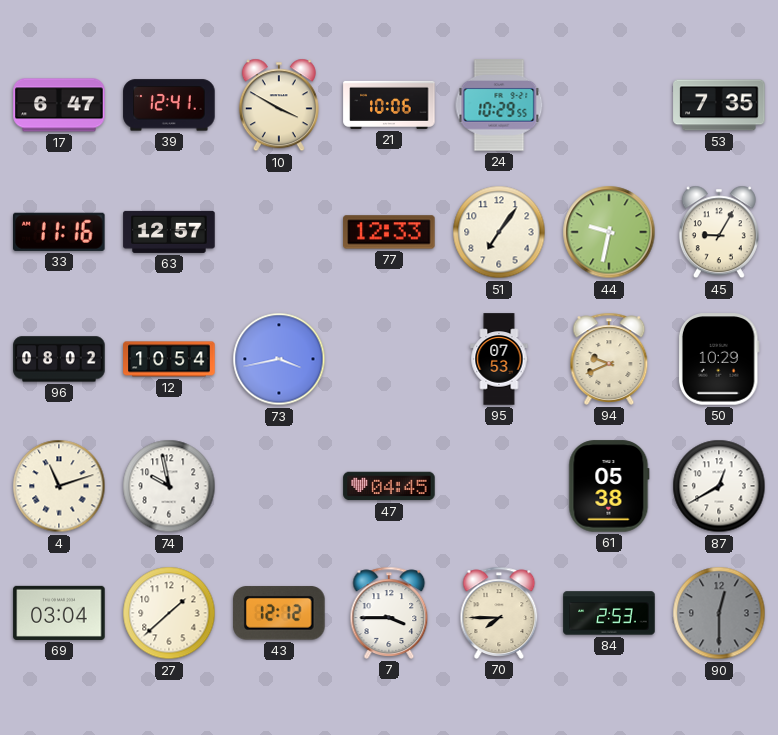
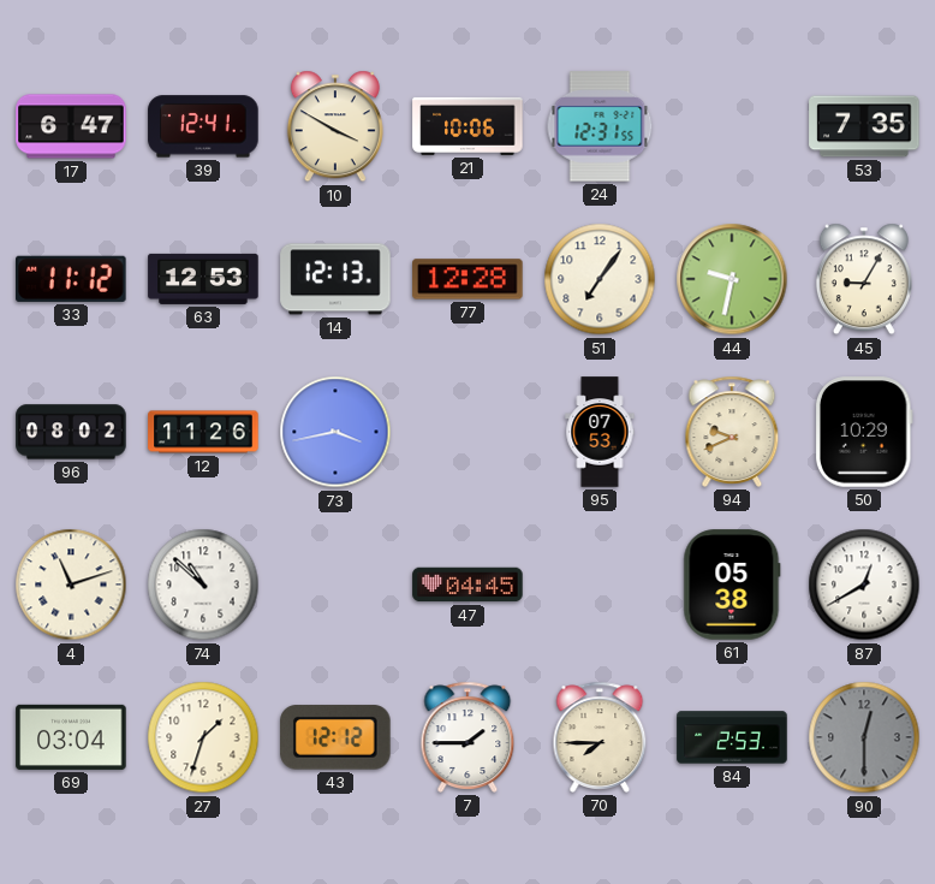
24: 10:29 -> 12:31 (600, 126)
33: 11:16 -> 11:12 (72, 279)
63: 12:57 -> 12:53 (203, 279)
14: none -> 12:13 (335, 279)
77: 12:33 -> 12:28 (467, 279)
12: 10:54 -> 11:26 (203, 432)
74: 9:58 -> 10:52 (203, 585)
27: 1:38 -> 1:33 (203, 737)
7: 3:45 -> 1:45 (467, 737)
